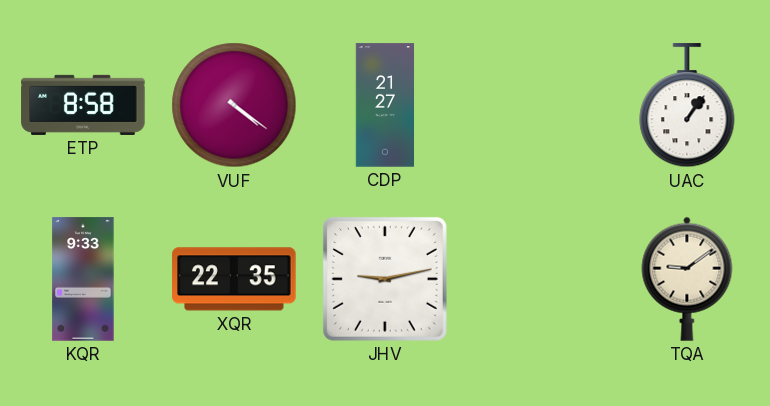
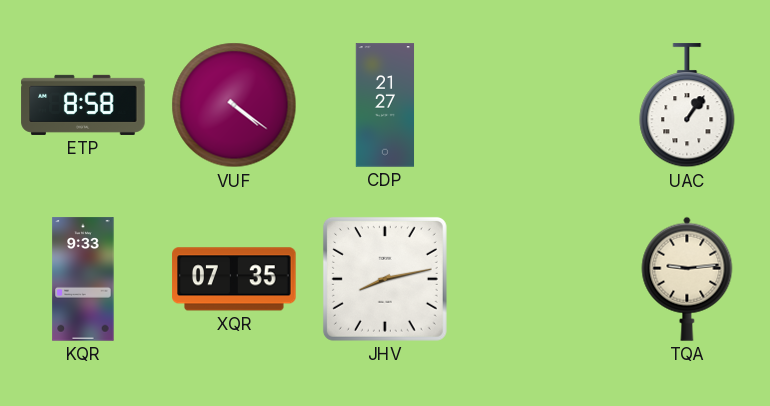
XQR: 22:35 -> 07:35 (234, 279)
JHV: 9:13 -> 8:13 (385, 279)
TQA: 9:09 -> 9:14 (687, 279)
